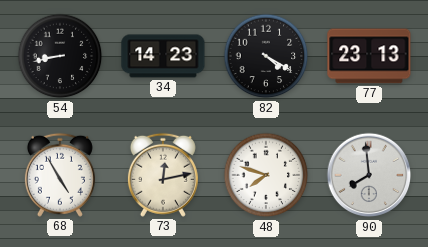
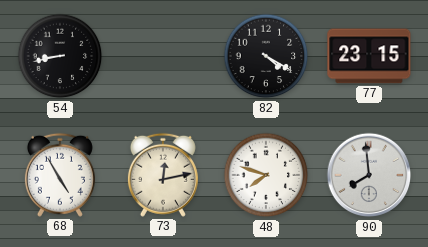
34: 14:23 -> none (163, 56)
77: 23:13 -> 23:15 (369, 56)
